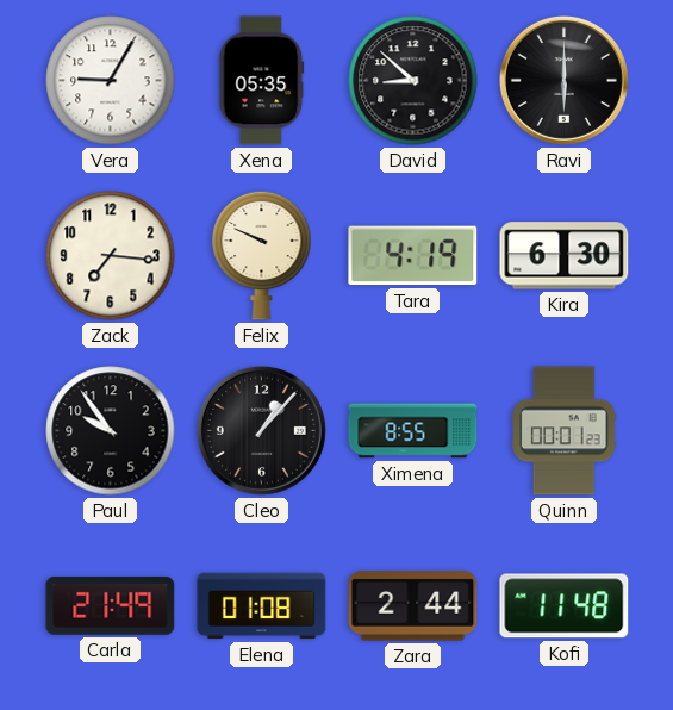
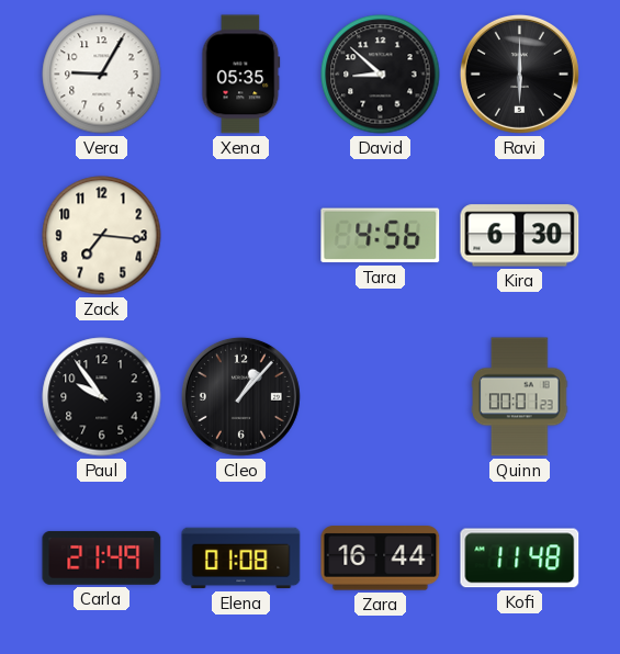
Felix: 9:49 -> none (262, 255)
Tara: 4:19 -> 4:56 (381, 236)
Ximena: 8:55 -> none (413, 431)
Zara: 2:44 -> 16:44 (381, 559)
